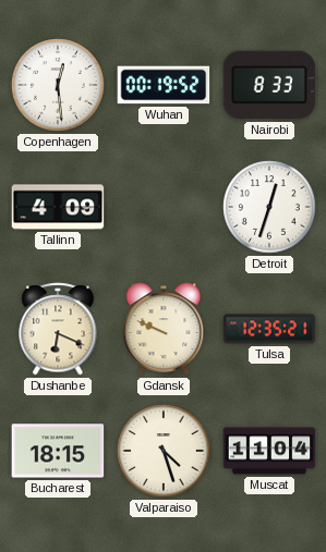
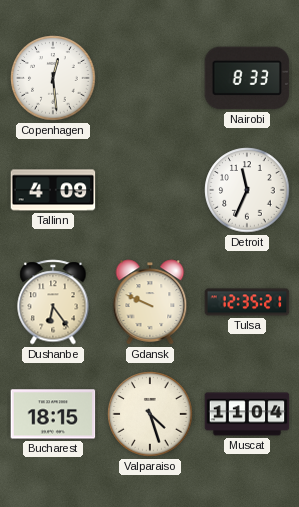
Wuhan: 00:19 -> none (164, 85)
Detroit: 12:33 -> 11:34 (247, 190)
Dushanbe: 6:19 -> 6:24 (53, 302)
